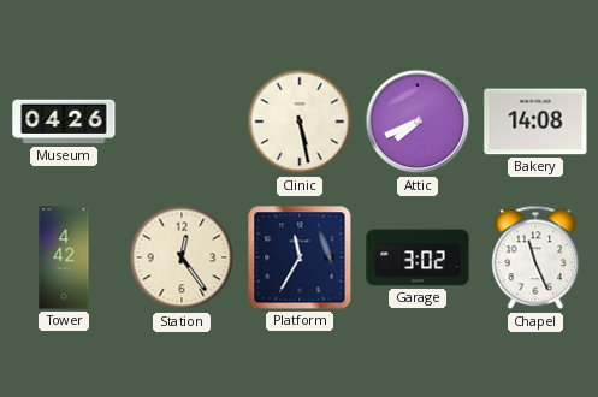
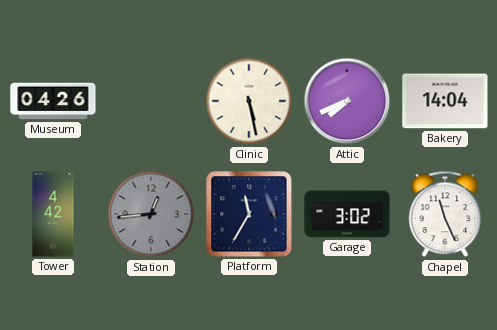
Bakery: 14:08 -> 14:04 (445, 101)
Station: 12:24 -> 12:44 (151, 214)
Station dial: cream -> grey (151, 214)
